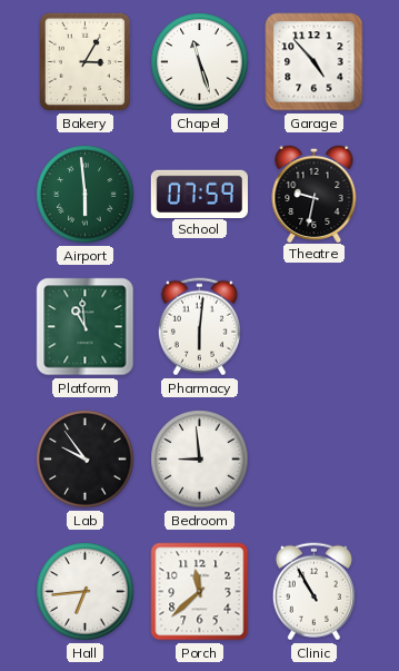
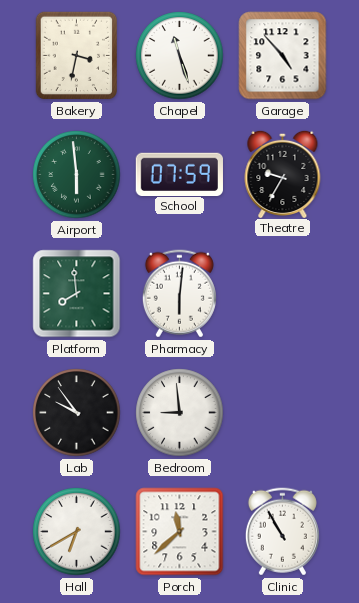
Bakery: 3:05 -> 3:32 (77, 56)
Theatre: 9:32 -> 9:35 (283, 173)
Platform: 10:59 -> 7:59 (77, 294)
Hall: 6:44 -> 6:40 (77, 532)
